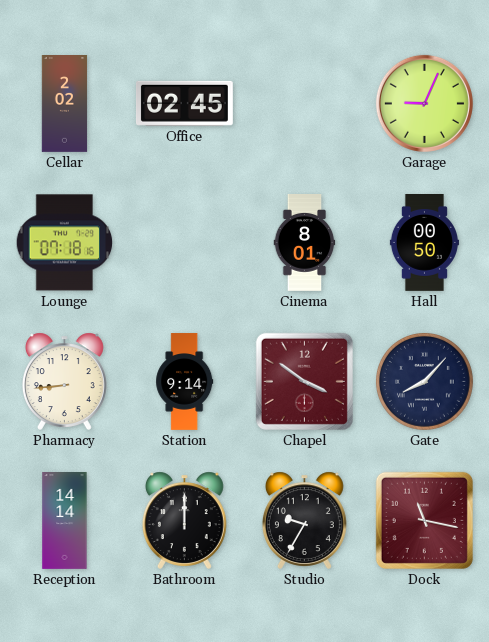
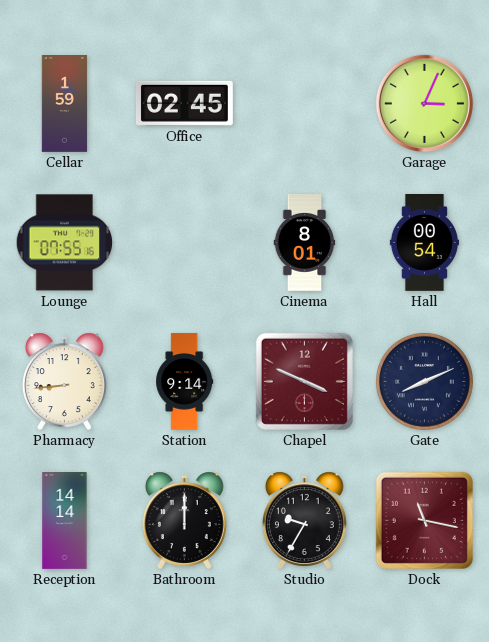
Cellar: 2:02 -> 1:59 (65, 104)
Garage: 9:04 -> 3:04 (424, 103)
Lounge: 07:18 -> 07:55 (65, 243)
Hall: 00:50 -> 00:54 (424, 243)
Chapel: 3:51 -> 3:49 (304, 381)
Gate: 8:07 -> 8:11 (424, 381)
